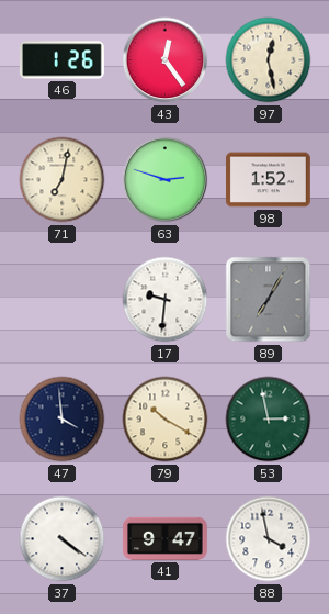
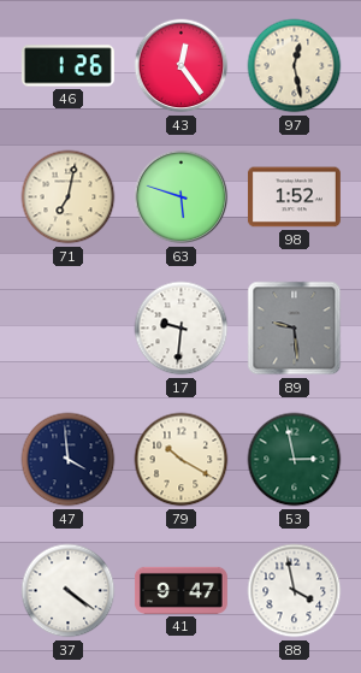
63: 2:48 -> 5:48 (182, 197)
89: 7:05 -> 9:29 (295, 329)
